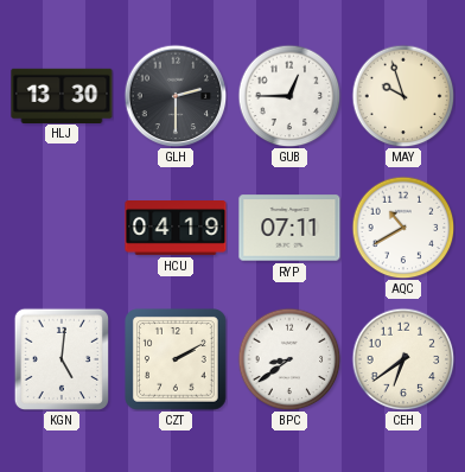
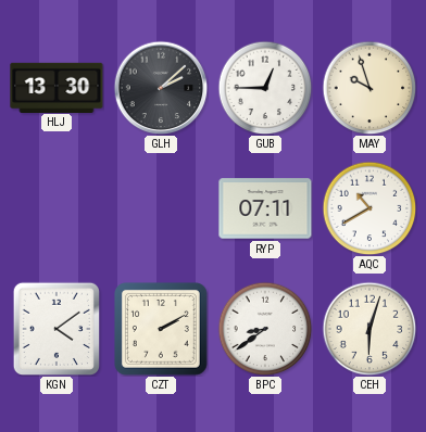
GLH: 2:30 -> 2:08 (161, 88)
HCU: 04:19 -> none (176, 229)
KGN: 5:01 -> 4:09 (55, 328)
CEH: 6:39 -> 6:03 (369, 329)
